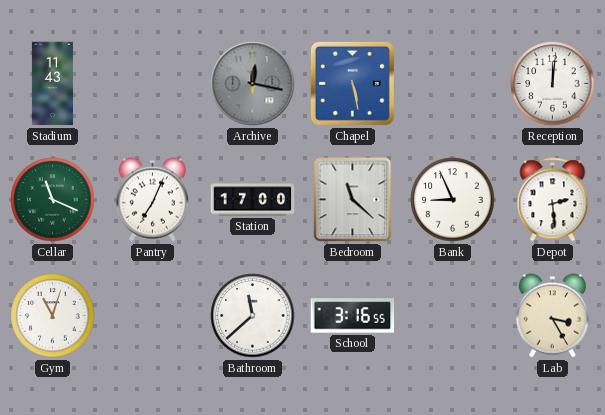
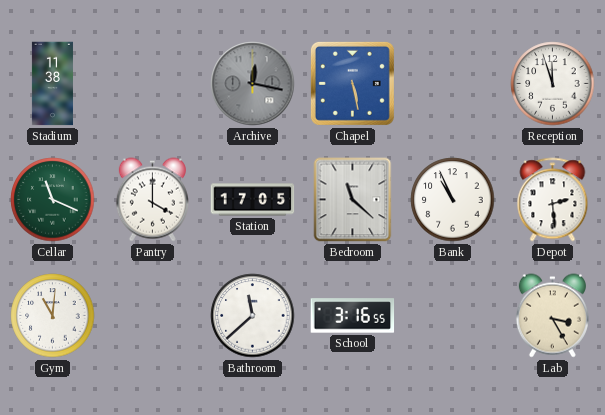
Stadium: 11:43 -> 11:38 (52, 84)
Reception: 12:01 -> 11:57 (553, 84)
Pantry: 7:04 -> 4:00 (152, 200)
Station: 17:00 -> 17:05 (253, 200)
Bank: 8:56 -> 10:56 (453, 200)
Gym: 11:03 -> 11:01 (53, 316)
